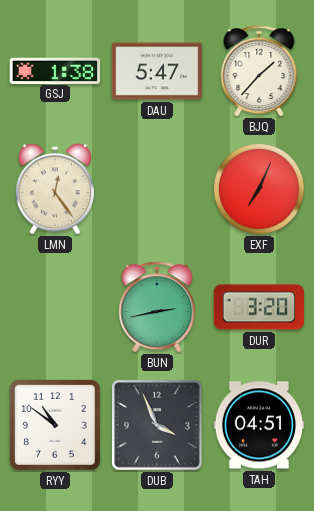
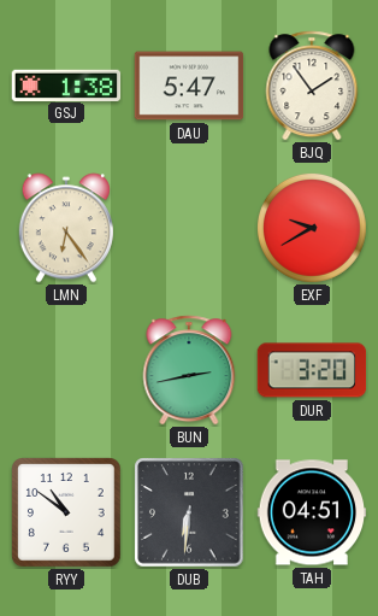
BJQ: 1:37 -> 1:54 (312, 86)
LMN: 12:24 -> 6:24 (66, 228)
EXF: 7:04 -> 9:40 (312, 228)
DUB: 3:56 -> 6:31 (189, 512)
